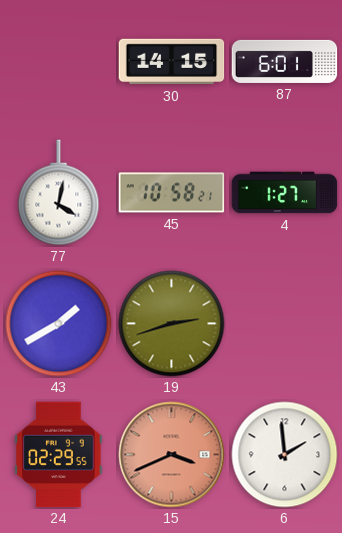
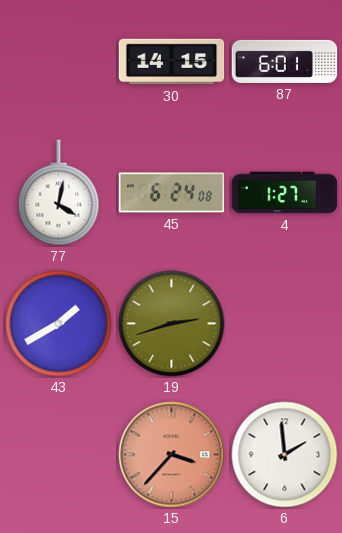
45: 10:58 -> 6:24 (172, 193)
24: 02:29 -> none (59, 455)
15: 3:41 -> 3:37 (172, 455)
